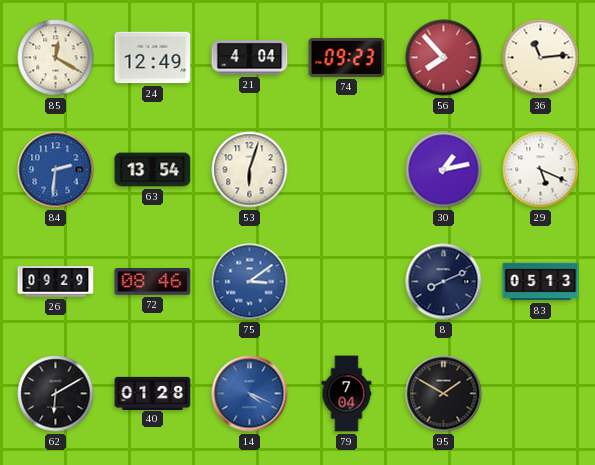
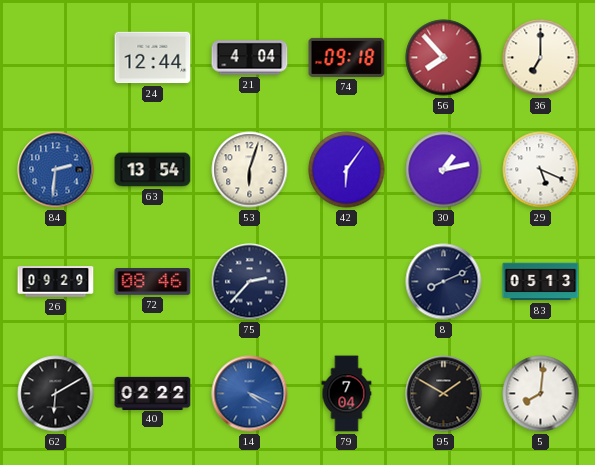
85: 12:20 -> none (56, 58)
24: 12:49 -> 12:44 (153, 58)
74: 09:23 -> 09:18 (347, 57)
36: 11:14 -> 7:00 (541, 58)
42: none -> 6:06 (347, 170)
75: 3:09 -> 2:37 (250, 282)
75 dial: blue -> navy (250, 282)
40: 01:28 -> 02:22 (153, 393)
5: none -> 8:01 (541, 394)
